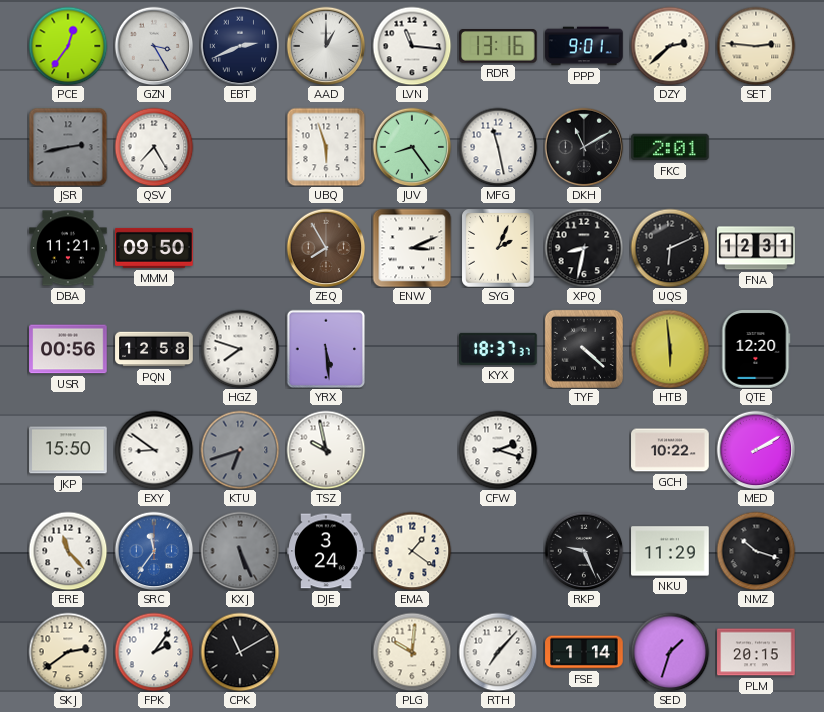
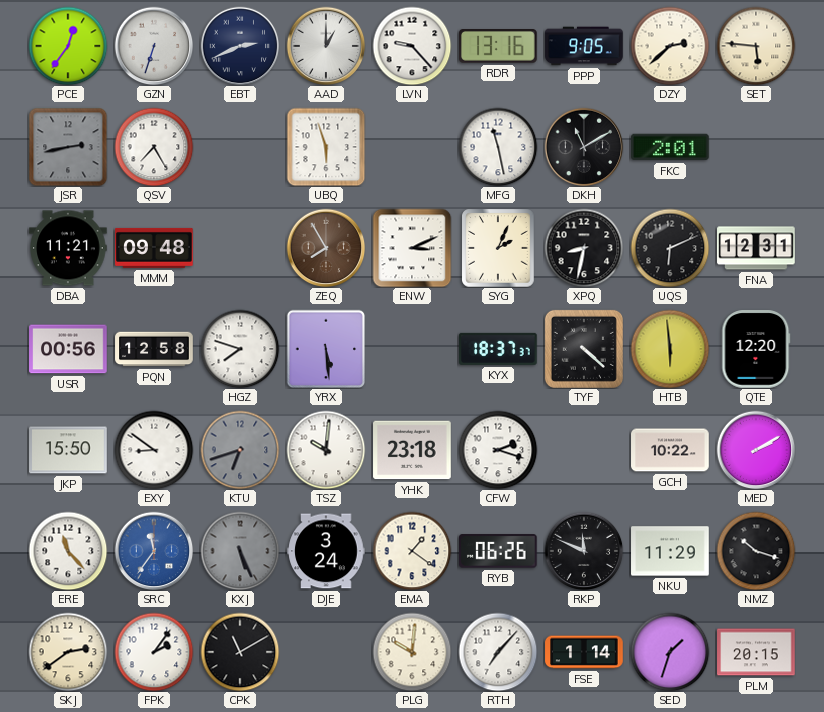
GZN: 3:25 -> 6:33 (154, 46)
LVN: 11:16 -> 9:23 (412, 46)
PPP: 9:01 -> 9:05 (584, 46)
SET: 2:46 -> 5:46 (756, 46)
JUV: 8:24 -> none (412, 147)
MMM: 09:50 -> 09:48 (154, 248)
TSZ: 9:58 -> 10:01 (326, 450)
YHK: none -> 23:18 (412, 450)
RYB: none -> 06:26 (499, 551)
RKP: 9:26 -> 11:49 (584, 551)
